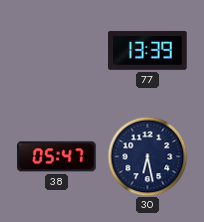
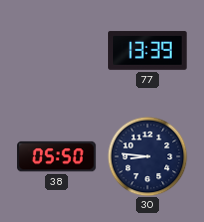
38: 05:47 -> 05:50 (57, 157)
30: 6:28 -> 8:46 (147, 156)
